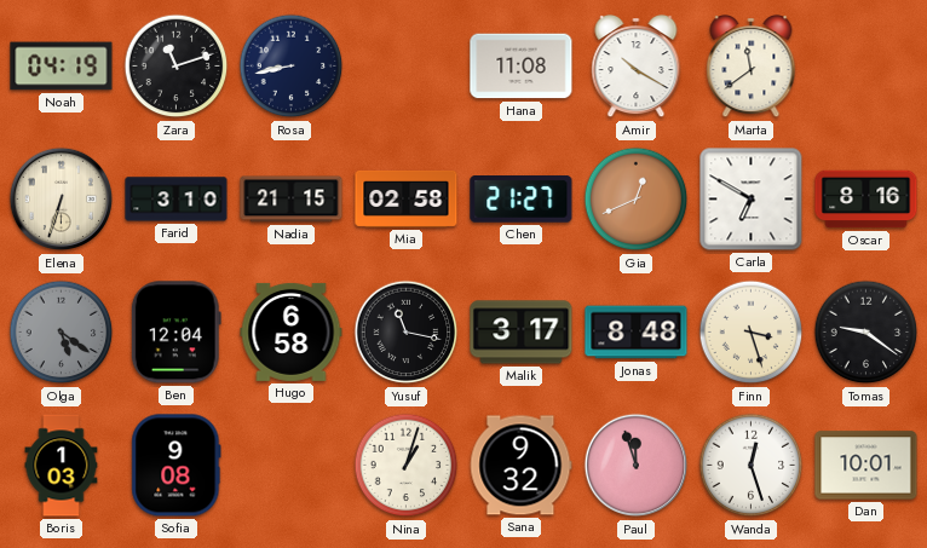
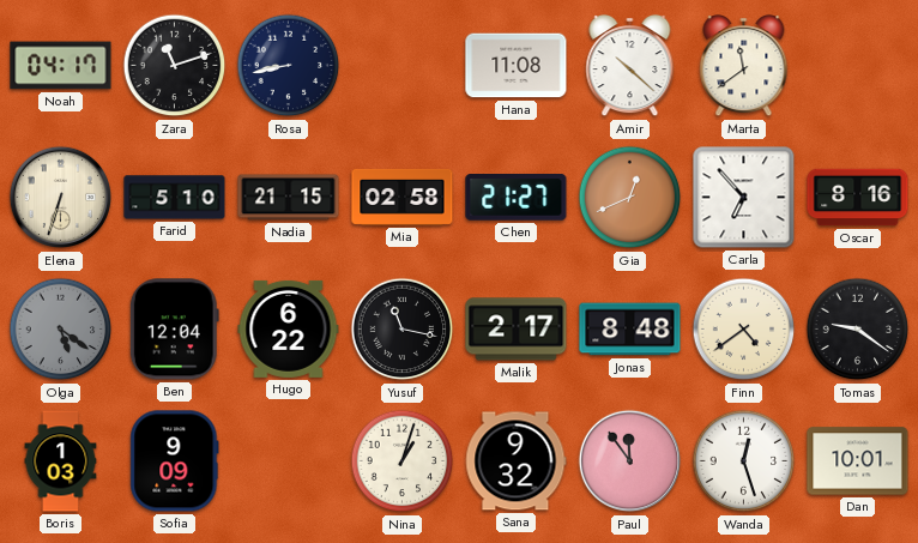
Noah: 04:19 -> 04:17 (61, 66)
Amir: 10:20 -> 10:22 (630, 67)
Farid: 3:10 -> 5:10 (175, 198)
Carla: 6:50 -> 6:53 (744, 198)
Hugo: 6:58 -> 6:22 (289, 328)
Malik: 3:17 -> 2:17 (517, 330)
Finn: 3:27 -> 4:39 (744, 330)
Sofia: 9:08 -> 9:09 (175, 461)
Paul: 11:57 -> 11:54 (630, 461)
